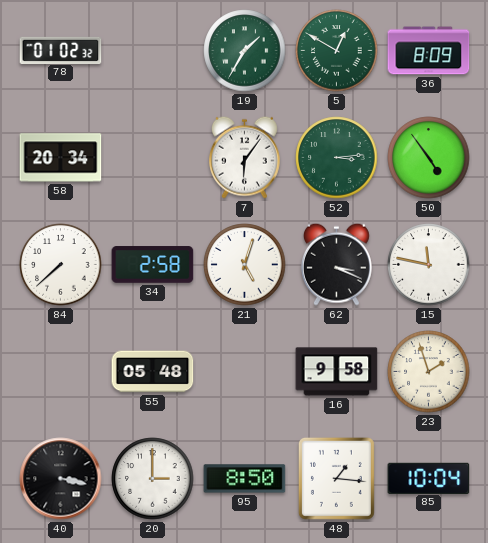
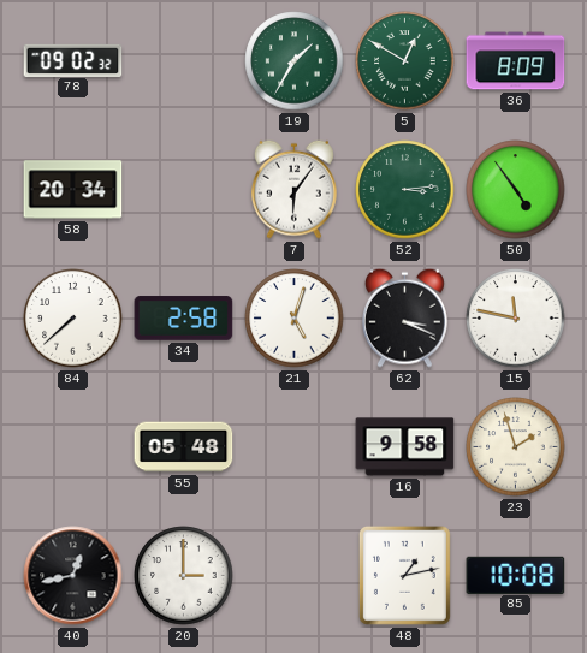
78: 01:02 -> 09:02 (73, 60)
40: 3:17 -> 12:43 (73, 576)
95: 8:50 -> none (245, 479)
48: 1:16 -> 1:13 (404, 575)
85: 10:04 -> 10:08 (516, 575)
